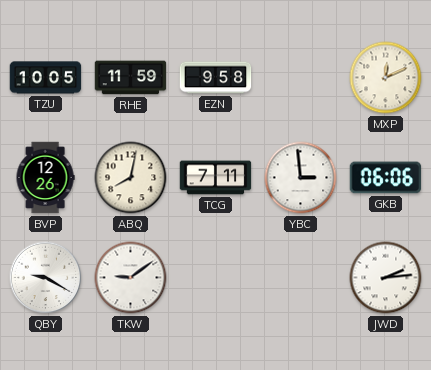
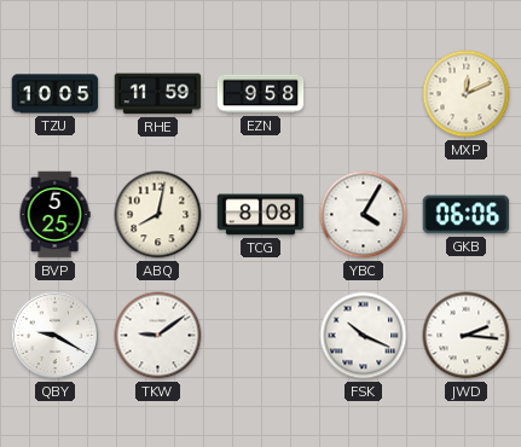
BVP: 12:26 -> 5:25 (54, 215)
TCG: 7:11 -> 8:08 (261, 215)
YBC: 2:59 -> 4:05 (364, 215)
FSK: none -> 10:19 (364, 336)
JWD: 2:14 -> 2:16 (467, 336)
